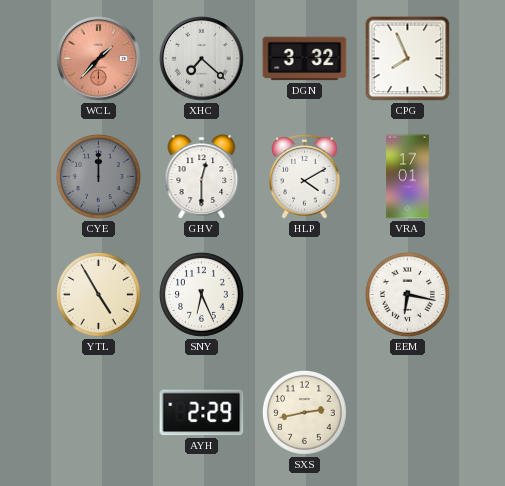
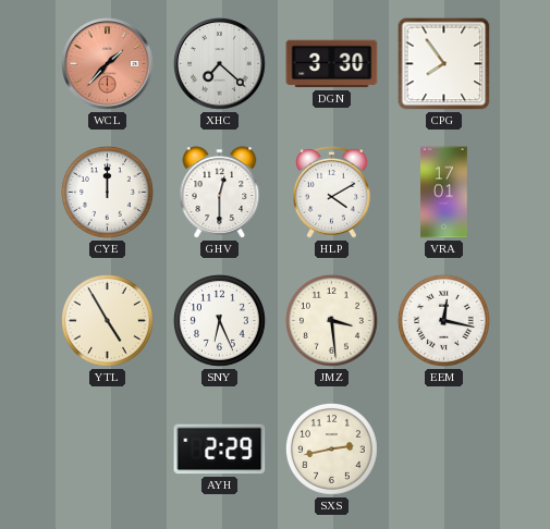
DGN: 3:32 -> 3:30 (332, 64)
CPG: 7:56 -> 7:54 (444, 64)
CYE dial: grey -> white (108, 193)
JMZ: none -> 3:29 (332, 321)
EEM: 6:17 -> 12:17 (444, 321)
